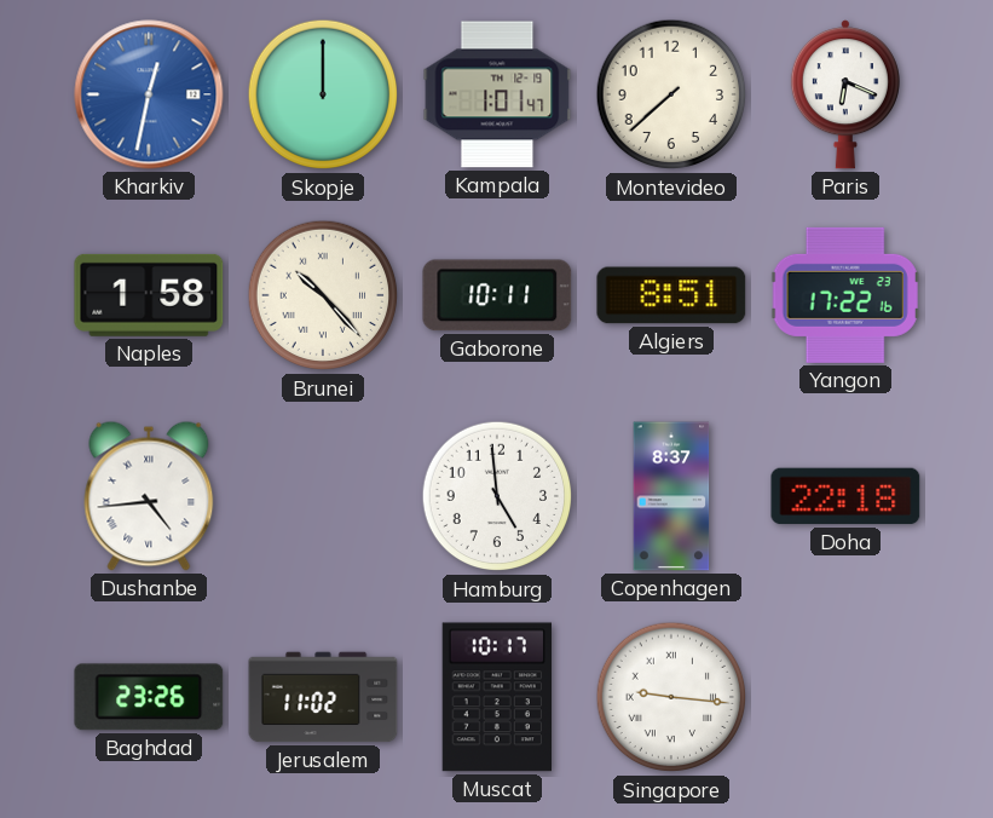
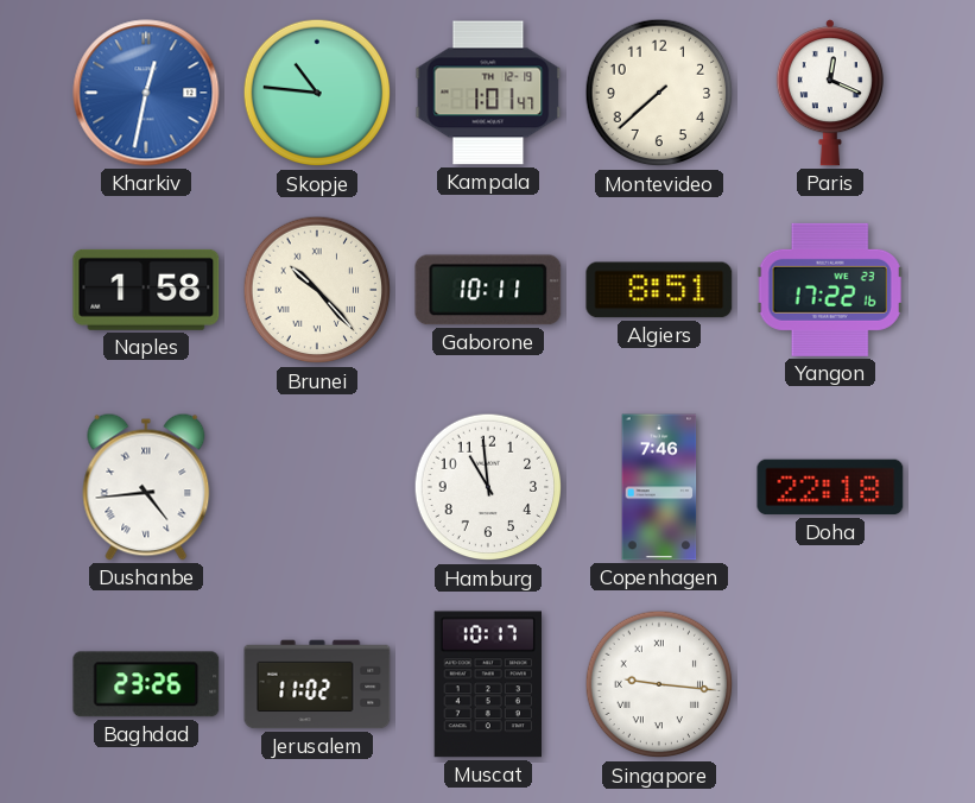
Skopje: 12:00 -> 10:46 (317, 93)
Paris: 6:19 -> 12:19 (830, 93)
Hamburg: 4:59 -> 10:59 (488, 487)
Copenhagen: 8:37 -> 7:46 (659, 487)
